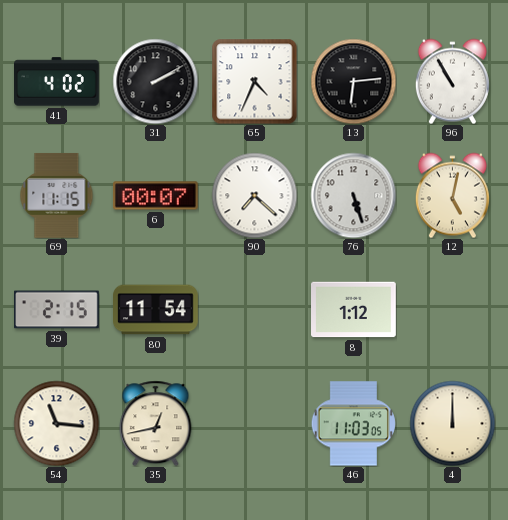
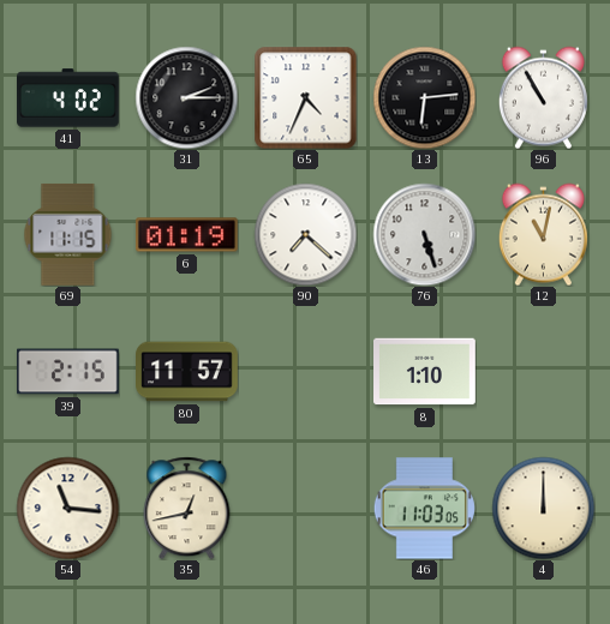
31: 2:10 -> 2:15 (186, 97)
6: 00:07 -> 01:19 (186, 235)
12: 5:02 -> 11:02 (543, 234)
80: 11:54 -> 11:57 (187, 372)
8: 1:12 -> 1:10 (425, 372)
